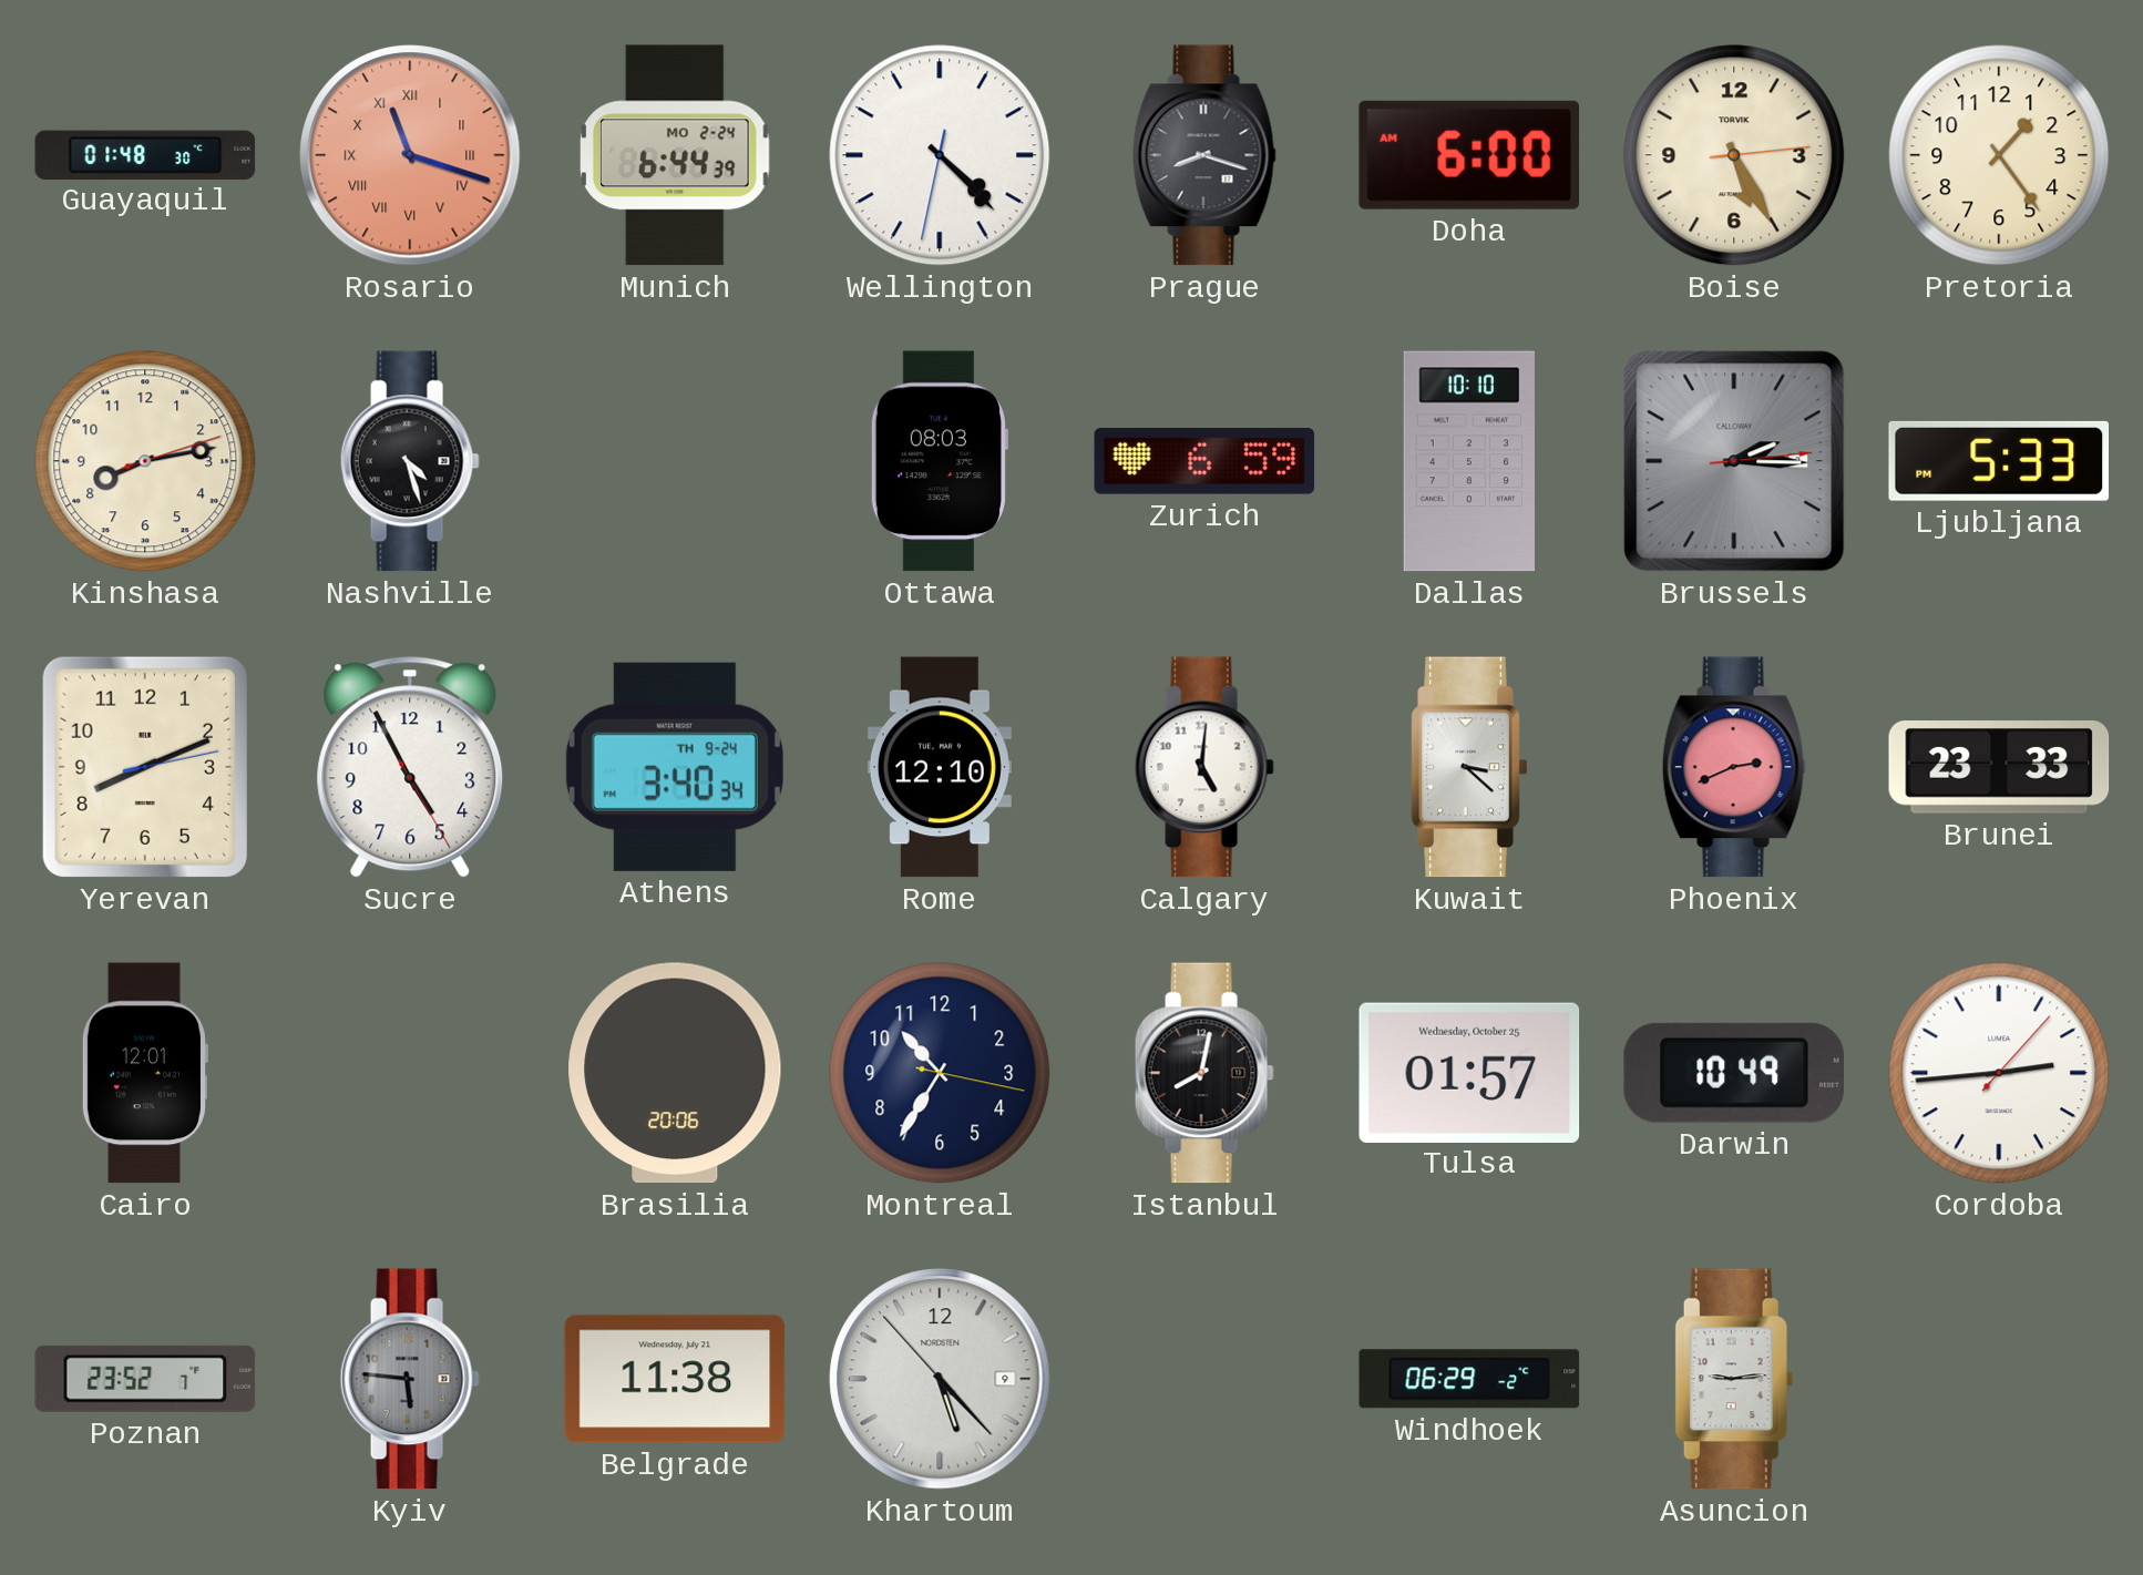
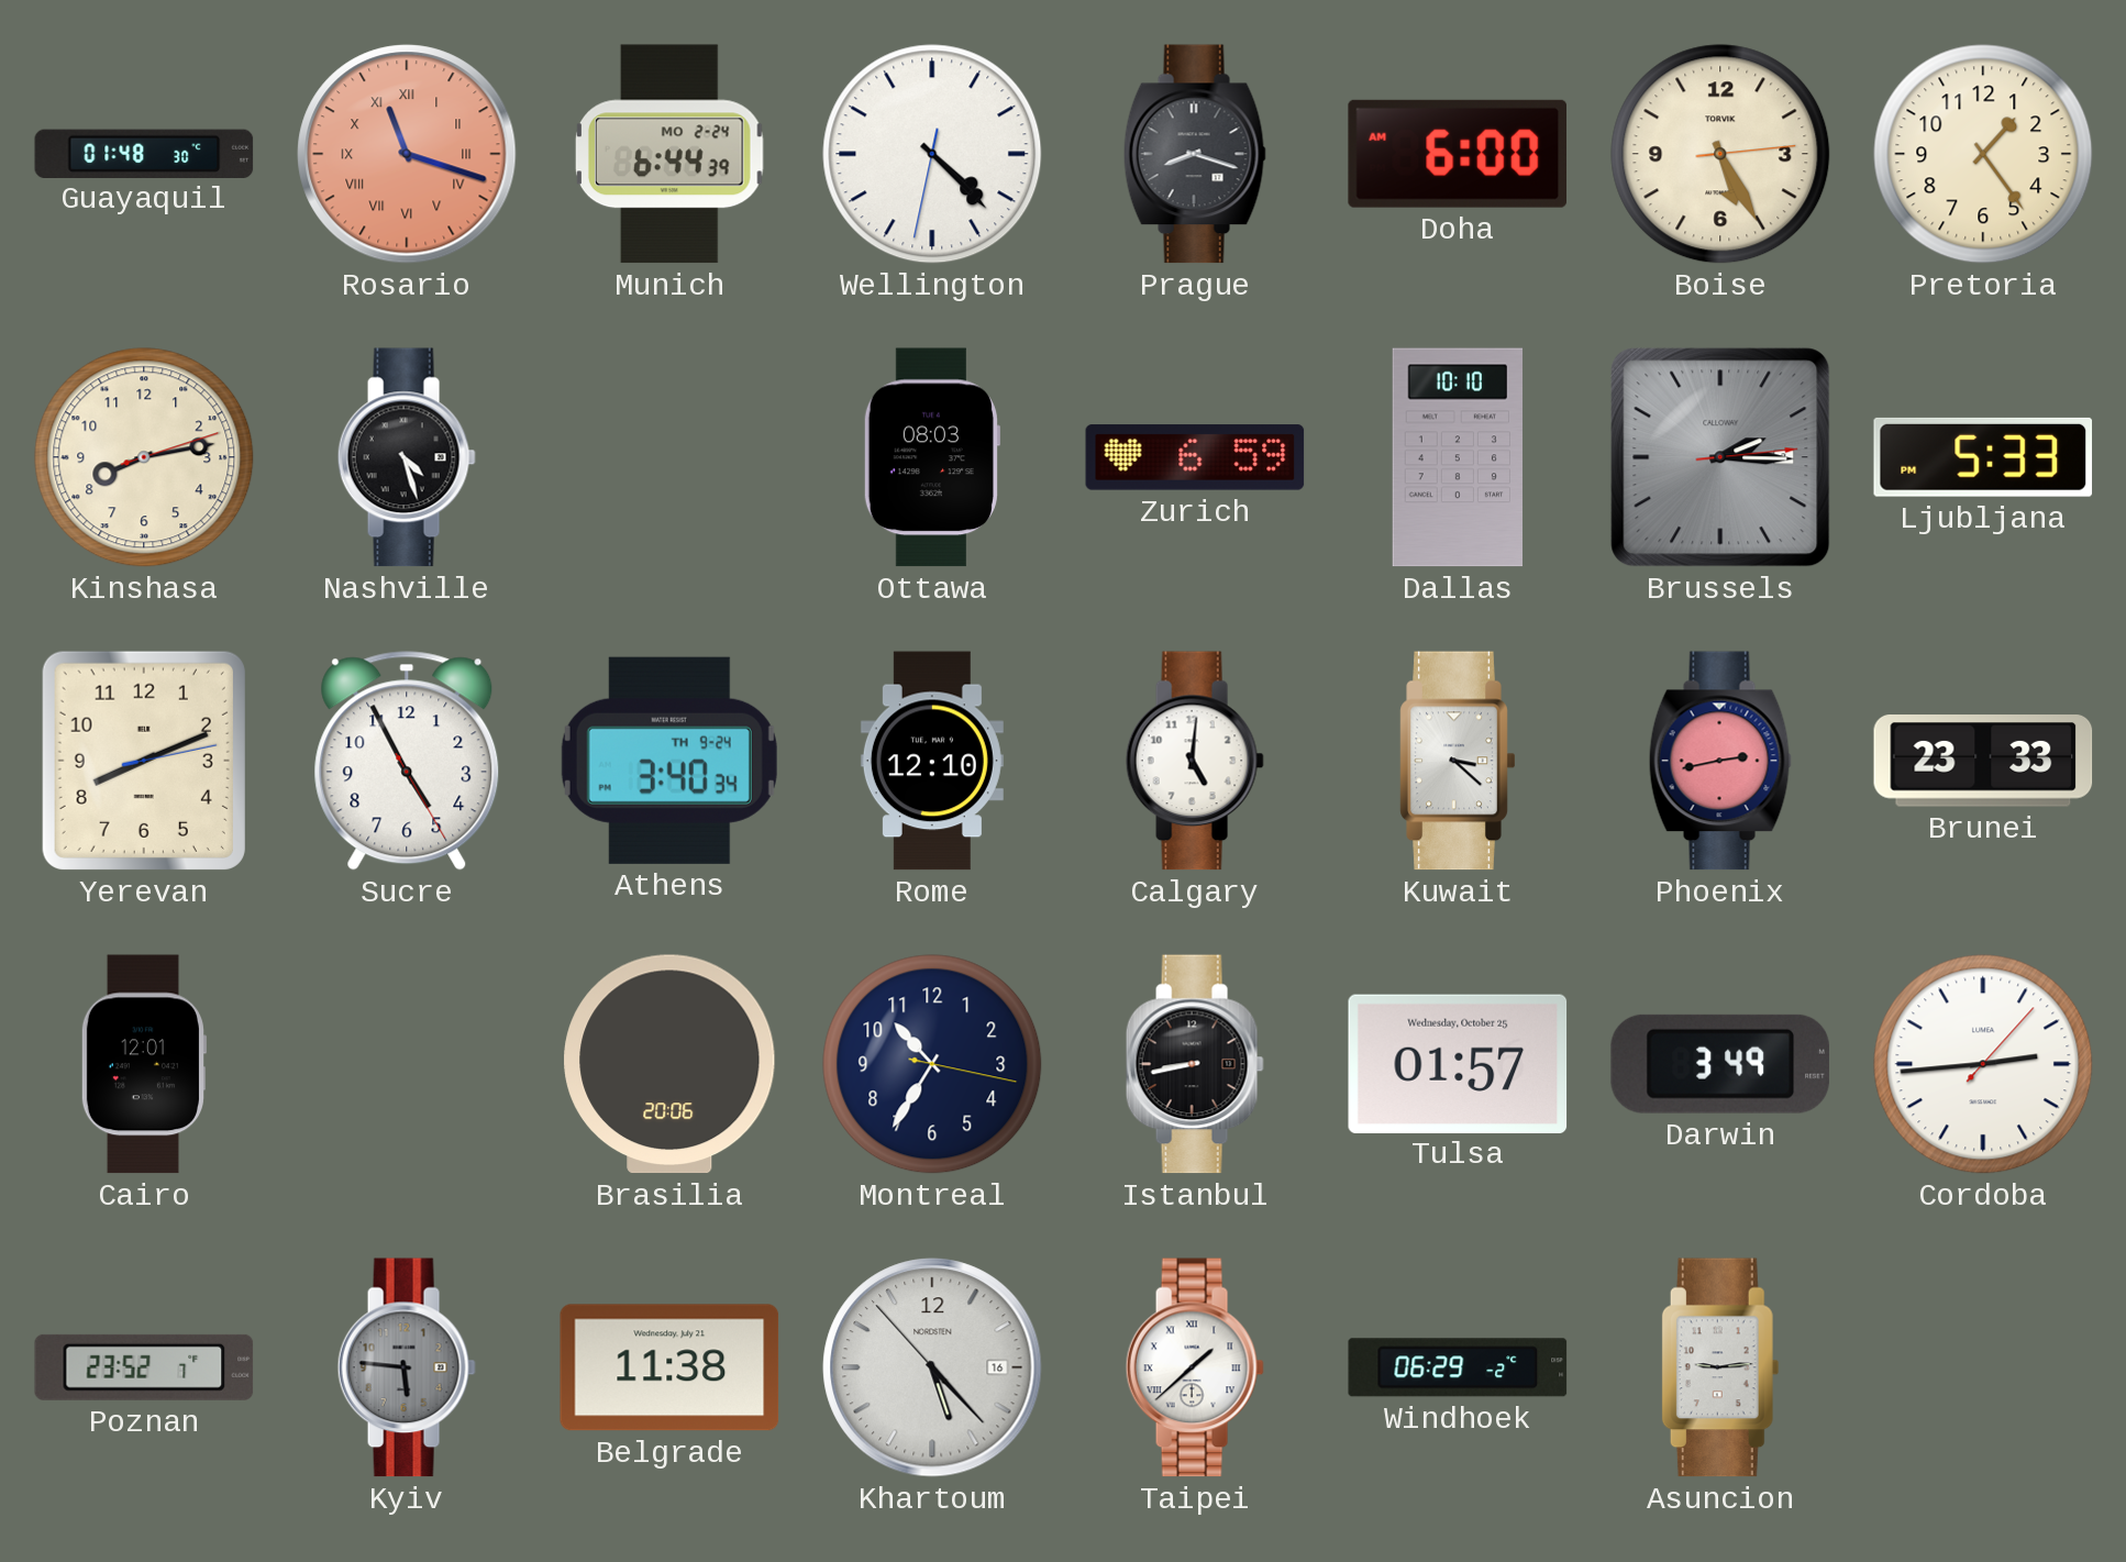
Phoenix: 2:41 -> 2:43 (1720, 761)
Istanbul: 8:02 -> 8:43 (1195, 1064)
Darwin: 10:49 -> 3:49 (1720, 1064)
Khartoum date: 9 -> 16 (932, 1367)
Taipei: none -> 1:38 (1195, 1367)
